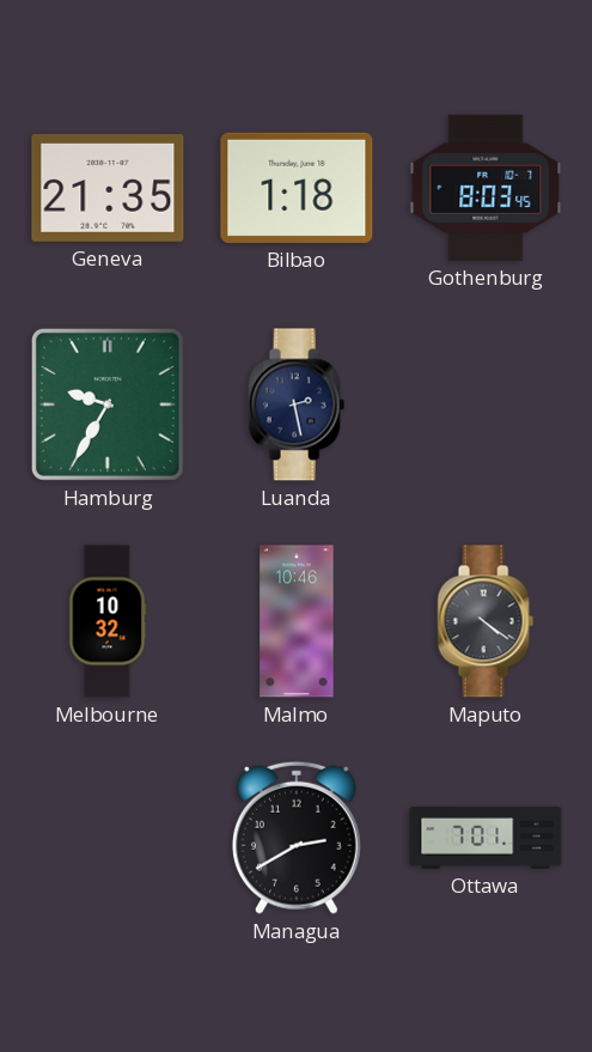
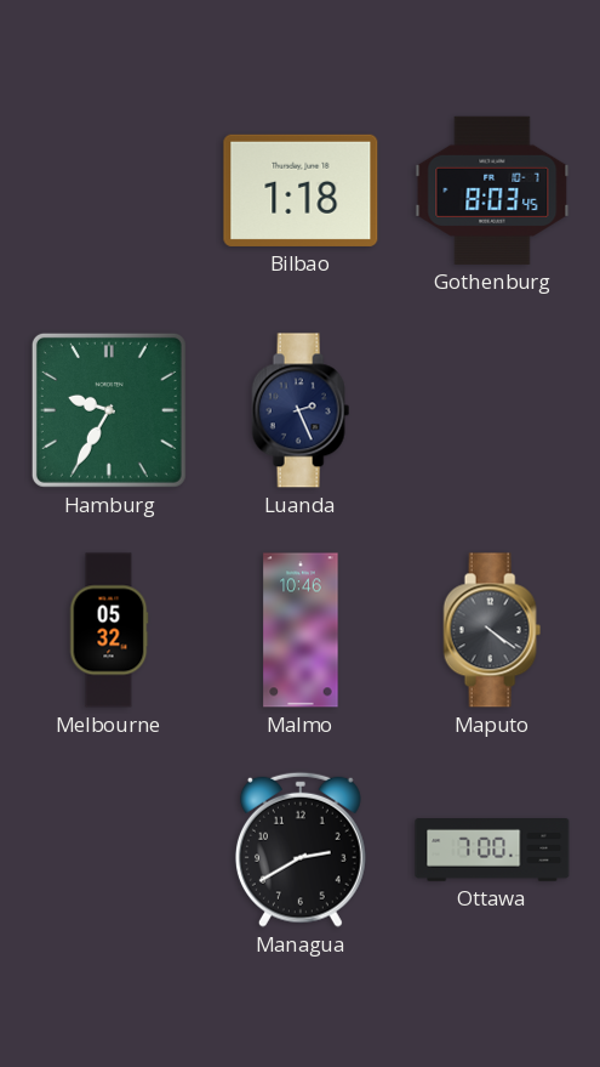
Geneva: 21:35 -> none (108, 188)
Luanda: 2:28 -> 2:26 (301, 410)
Melbourne: 10:32 -> 05:32 (109, 630)
Ottawa: 7:01 -> 7:00 (492, 850)
